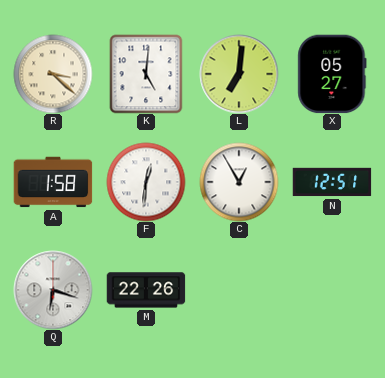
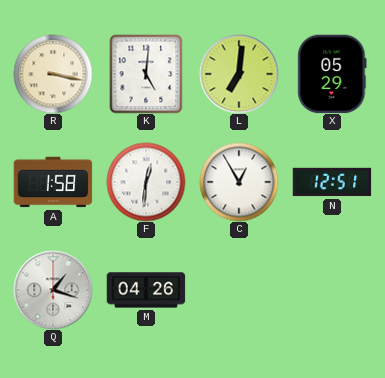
R: 3:22 -> 3:17 (53, 74)
X: 05:27 -> 05:29 (332, 74)
Q: 6:18 -> 1:18 (53, 290)
M: 22:26 -> 04:26 (146, 290)
